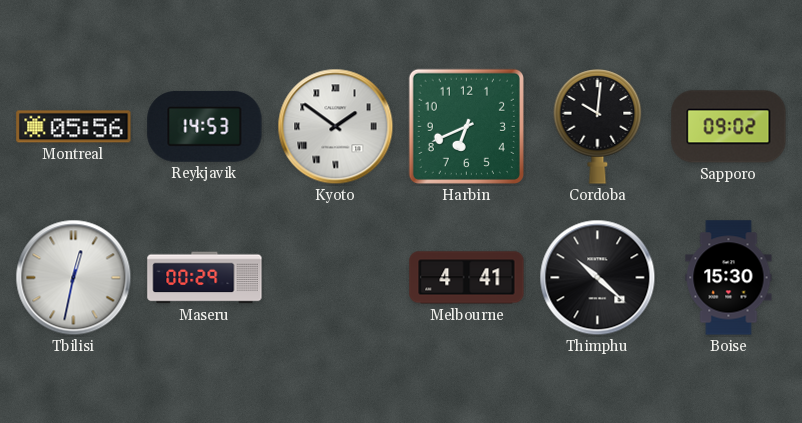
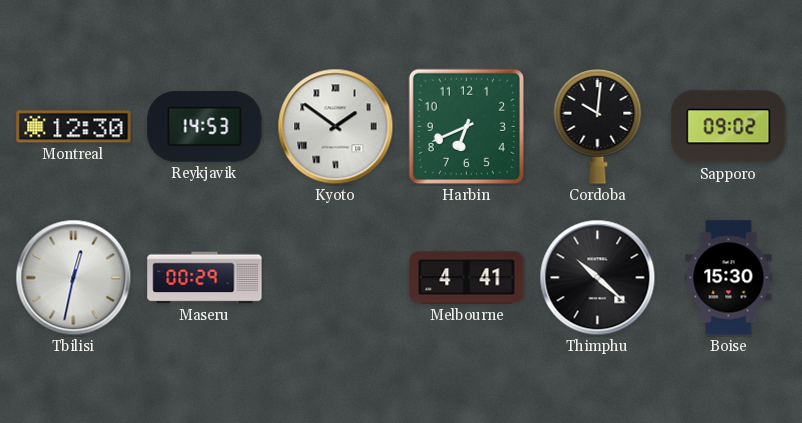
Montreal: 05:56 -> 12:30 (74, 127)
